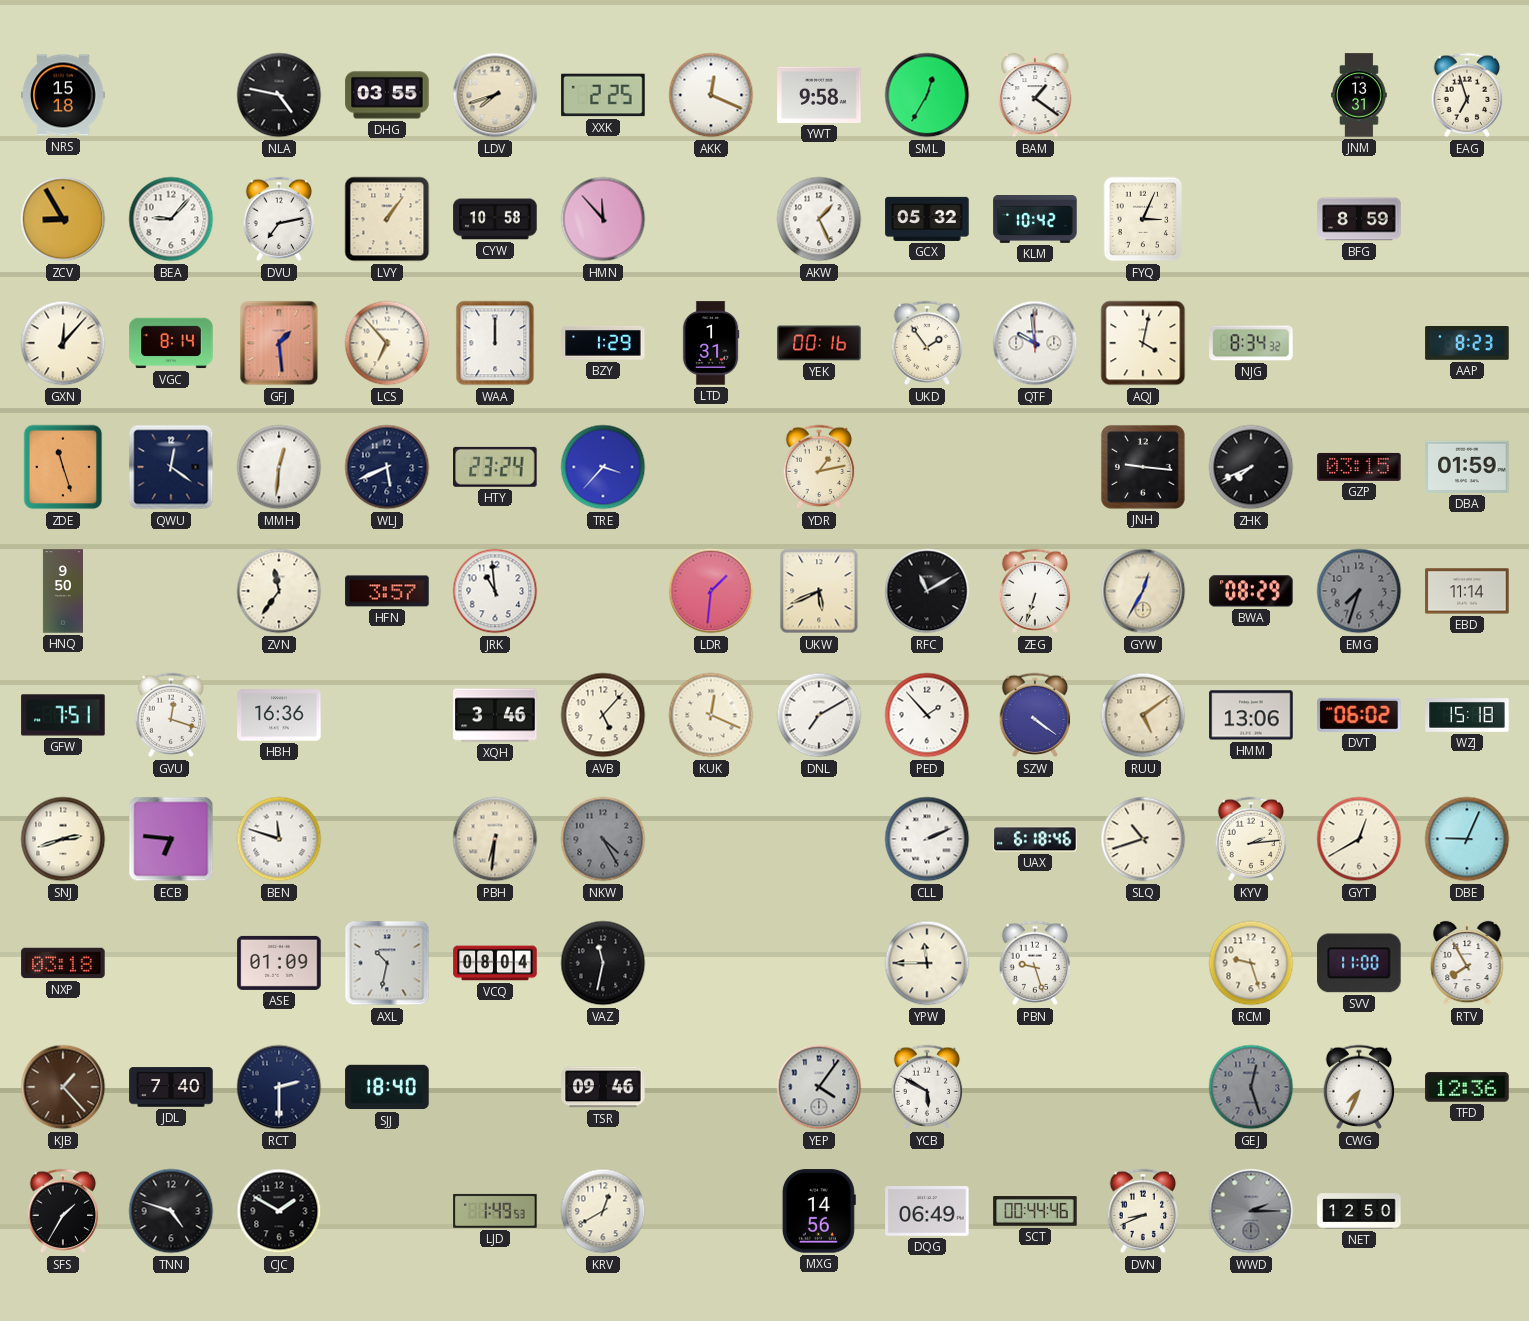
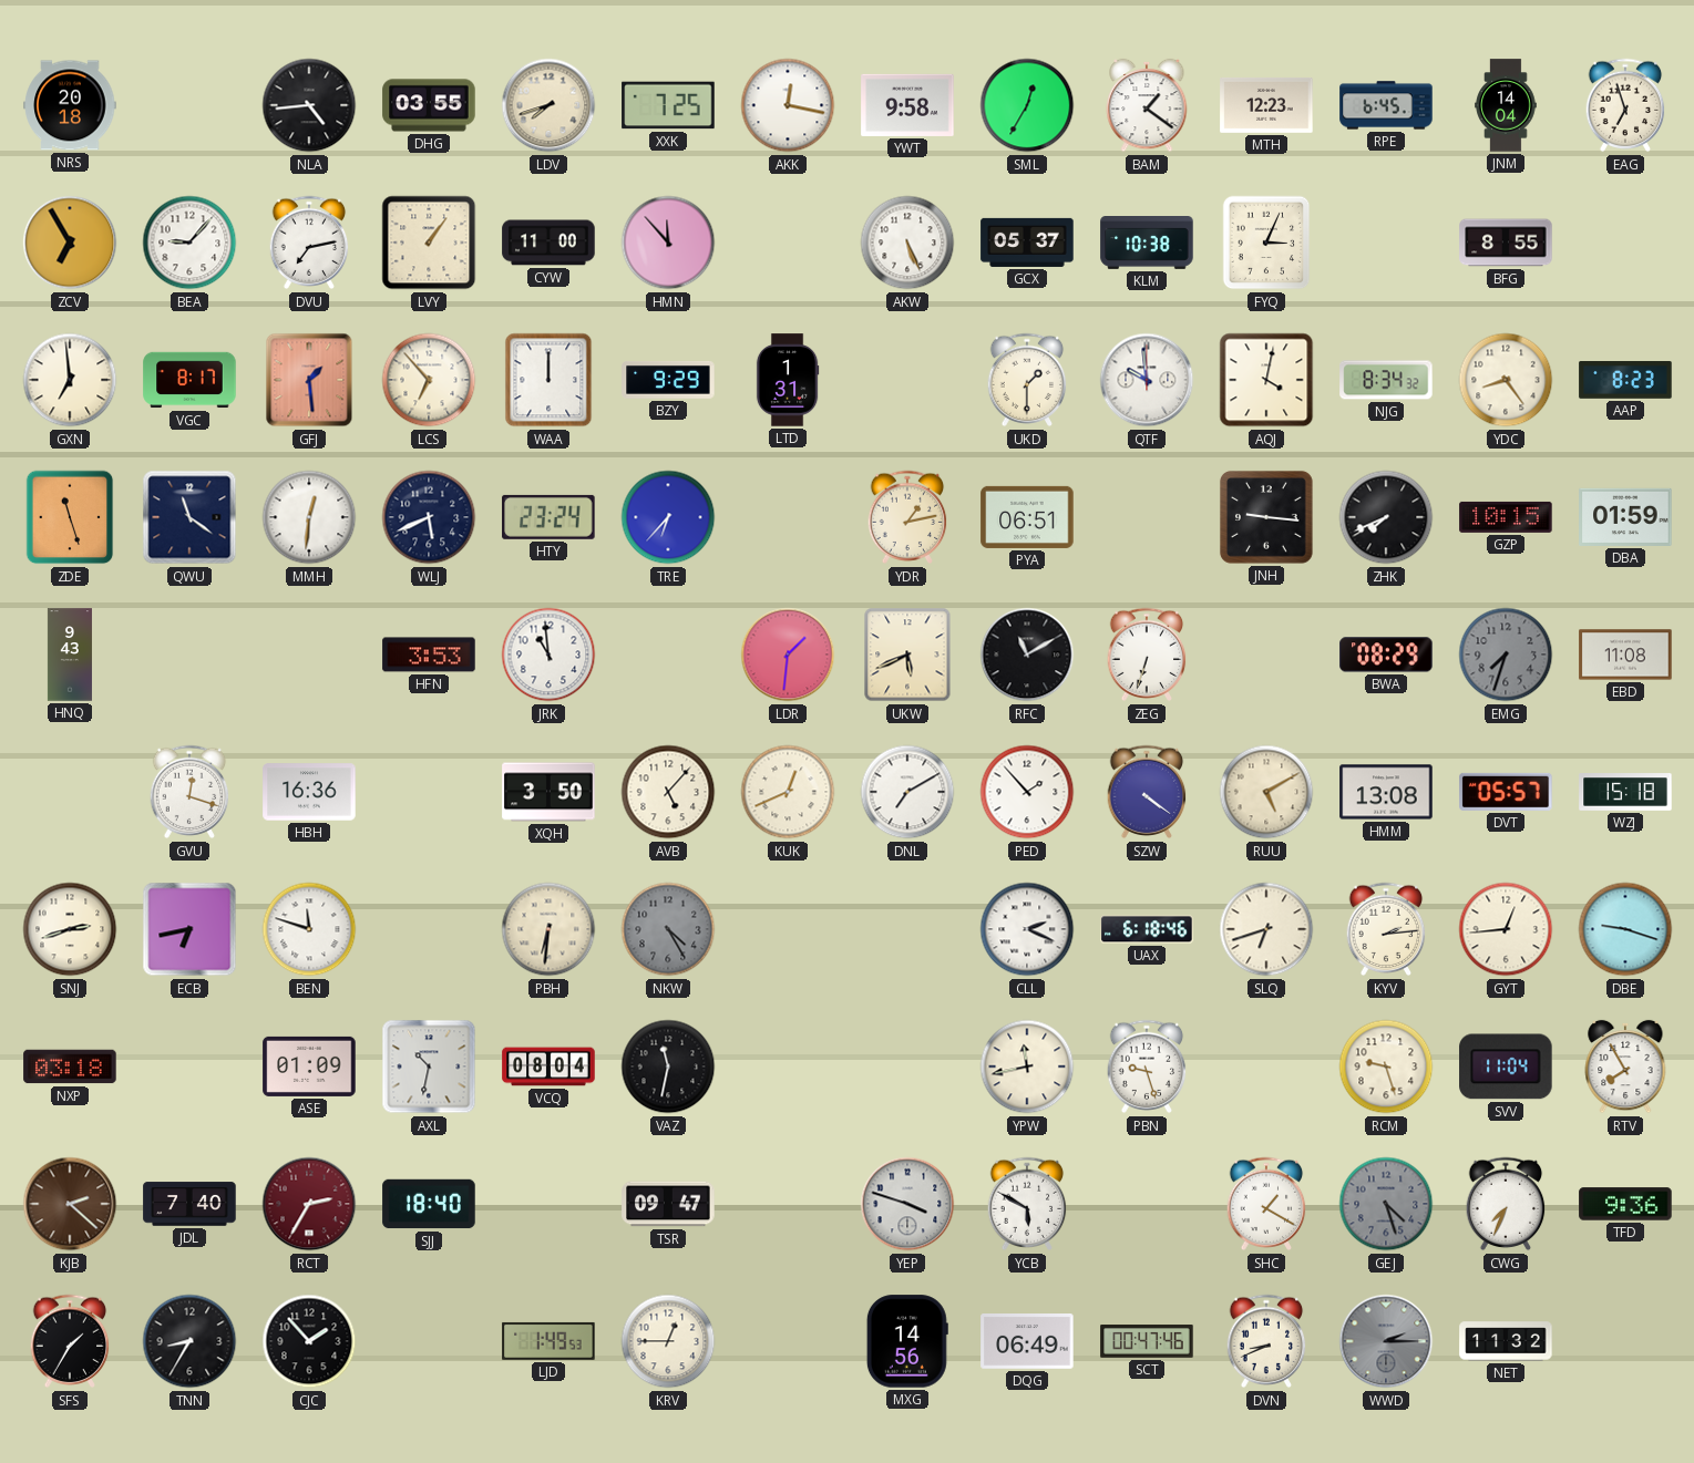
NRS: 15:18 -> 20:18 (70, 105)
NLA: 4:47 -> 4:44 (309, 105)
XXK: 2:25 -> 7:25 (668, 105)
AKK: 12:19 -> 12:17 (788, 105)
MTH: none -> 12:23 (1266, 105)
RPE: none -> 6:45 (1386, 105)
JNM: 13:31 -> 14:04 (1506, 105)
ZCV: 8:55 -> 6:55 (70, 243)
CYW: 10:58 -> 11:00 (548, 243)
AKW: 1:26 -> 5:26 (907, 243)
GCX: 05:32 -> 05:37 (1027, 243)
KLM: 10:42 -> 10:38 (1147, 243)
BFG: 8:59 -> 8:55 (1506, 243)
GXN: 12:07 -> 6:59 (70, 380)
VGC: 8:14 -> 8:17 (189, 380)
BZY: 1:29 -> 9:29 (668, 381)
YEK: 00:16 -> none (819, 343)
UKD: 1:54 -> 1:30 (1027, 380)
YDC: none -> 8:24 (1506, 380)
QWU: 12:21 -> 11:21 (189, 517)
TRE: 3:37 -> 6:37 (668, 517)
PYA: none -> 06:51 (1027, 517)
GZP: 03:15 -> 10:15 (1506, 517)
HNQ: 9:50 -> 9:43 (70, 655)
ZVN: 11:36 -> none (279, 591)
HFN: 3:57 -> 3:53 (429, 655)
GYW: 12:35 -> none (1143, 591)
EBD: 11:14 -> 11:08 (1625, 655)
GFW: 7:51 -> none (63, 715)
XQH: 3:46 -> 3:50 (548, 792)
KUK: 12:19 -> 12:41 (788, 792)
RUU: 5:09 -> 5:10 (1266, 792)
HMM: 13:06 -> 13:08 (1386, 792)
DVT: 06:02 -> 05:57 (1506, 792)
ECB: 6:46 -> 6:43 (189, 929)
CLL: 2:11 -> 2:19 (1027, 929)
SLQ: 10:42 -> 6:42 (1266, 929)
GYT: 12:40 -> 12:44 (1506, 929)
DBE: 9:04 -> 9:18 (1625, 929)
YPW: 11:45 -> 11:43 (1027, 1067)
SVV: 11:00 -> 11:04 (1506, 1067)
KJB: 1:23 -> 2:22 (70, 1204)
RCT: 2:30 -> 2:35 (309, 1204)
RCT dial: navy -> burgundy (309, 1204)
TSR: 09:46 -> 09:47 (668, 1204)
YEP: 4:06 -> 3:48 (907, 1204)
SHC: none -> 1:20 (1266, 1204)
GEJ: 12:27 -> 4:27 (1386, 1204)
TFD: 12:36 -> 9:36 (1625, 1204)
TNN: 4:48 -> 8:35 (189, 1341)
CJC: 1:50 -> 1:53 (309, 1341)
KRV: 12:40 -> 12:45 (668, 1341)
SCT: 00:44 -> 00:47 (1147, 1341)
NET: 12:50 -> 11:32 (1506, 1341)
